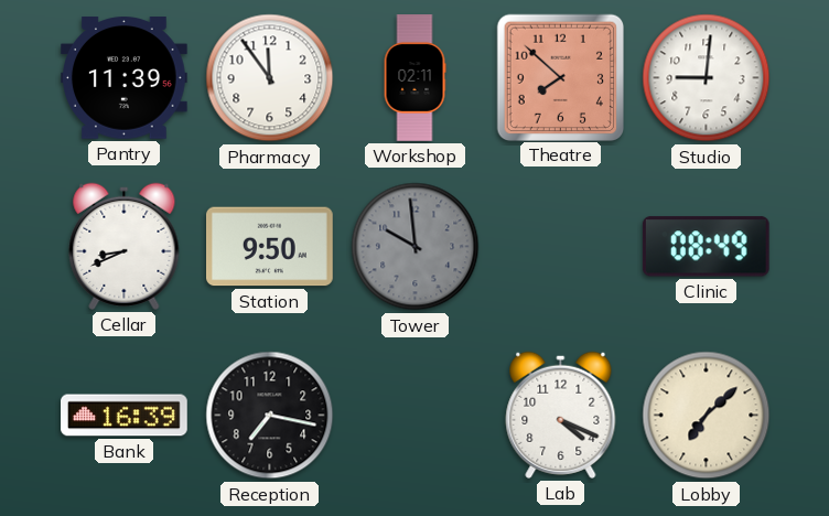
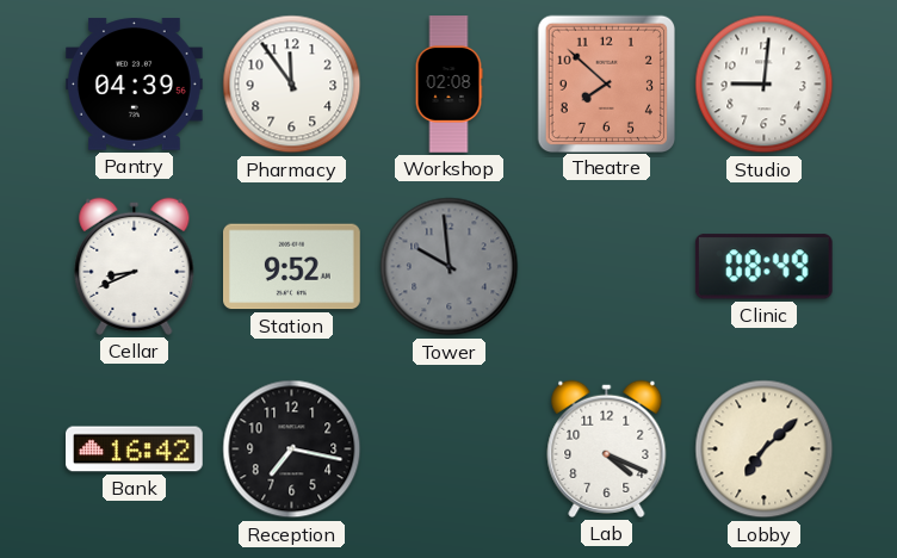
Pantry: 11:39 -> 04:39 (135, 85)
Workshop: 02:11 -> 02:08 (448, 85)
Station: 9:50 -> 9:52 (292, 267)
Bank: 16:39 -> 16:42 (135, 449)
